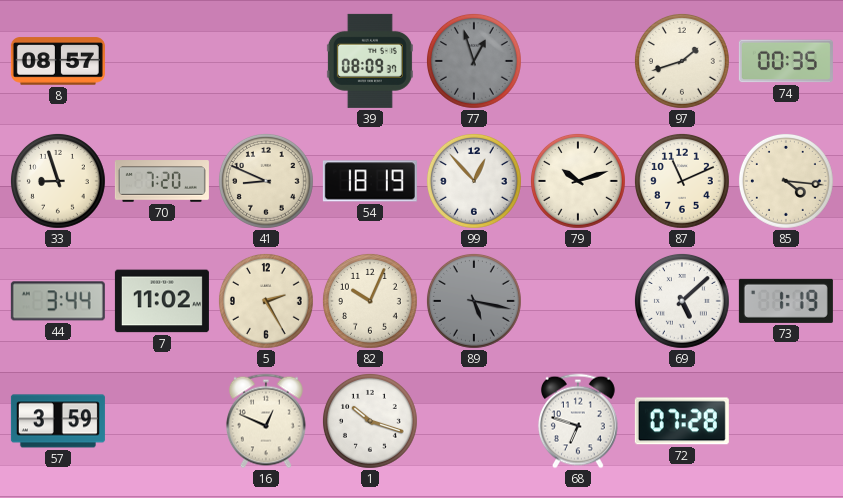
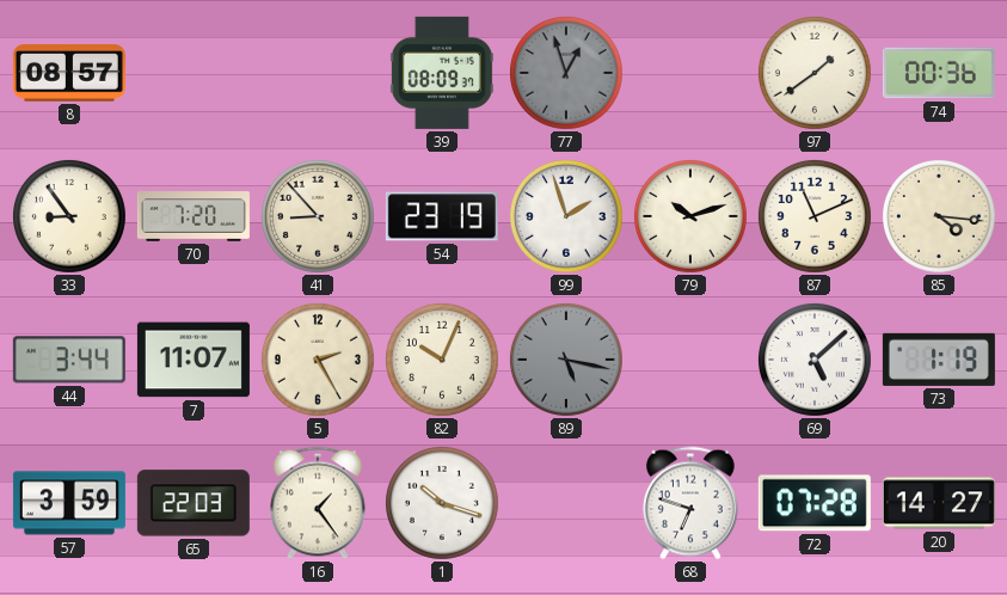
97: 1:42 -> 1:39 (815, 73)
74: 00:35 -> 00:36 (939, 73)
33: 8:57 -> 8:54 (69, 216)
41: 8:49 -> 8:53 (318, 216)
54: 18:19 -> 23:19 (442, 216)
99: 12:53 -> 1:57 (566, 216)
7: 11:02 -> 11:07 (194, 360)
65: none -> 22:03 (194, 503)
16: 12:49 -> 1:24 (318, 503)
20: none -> 14:27 (939, 503)
